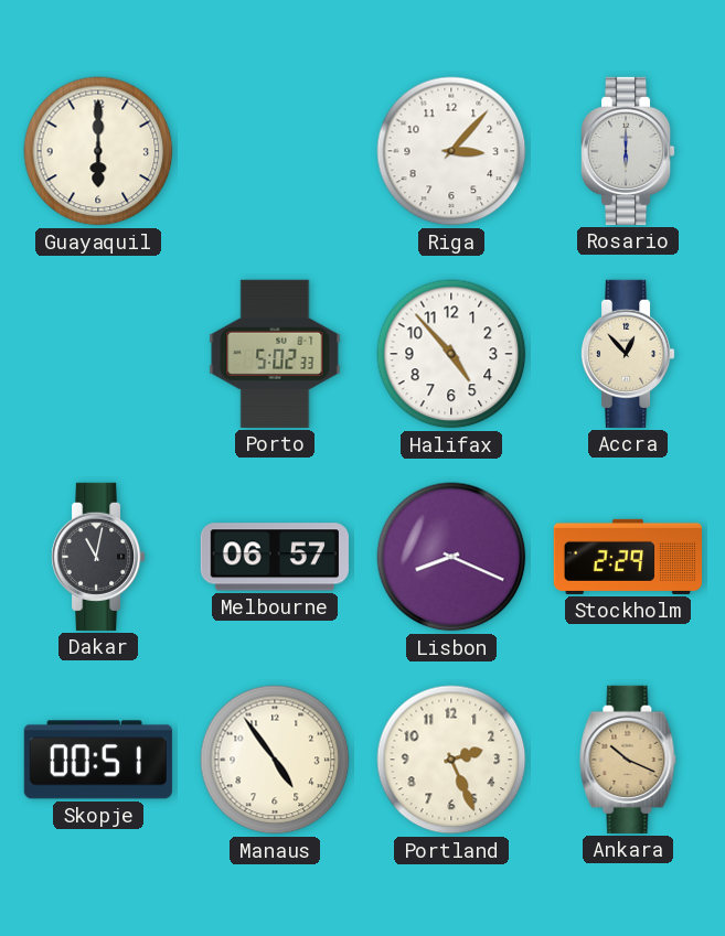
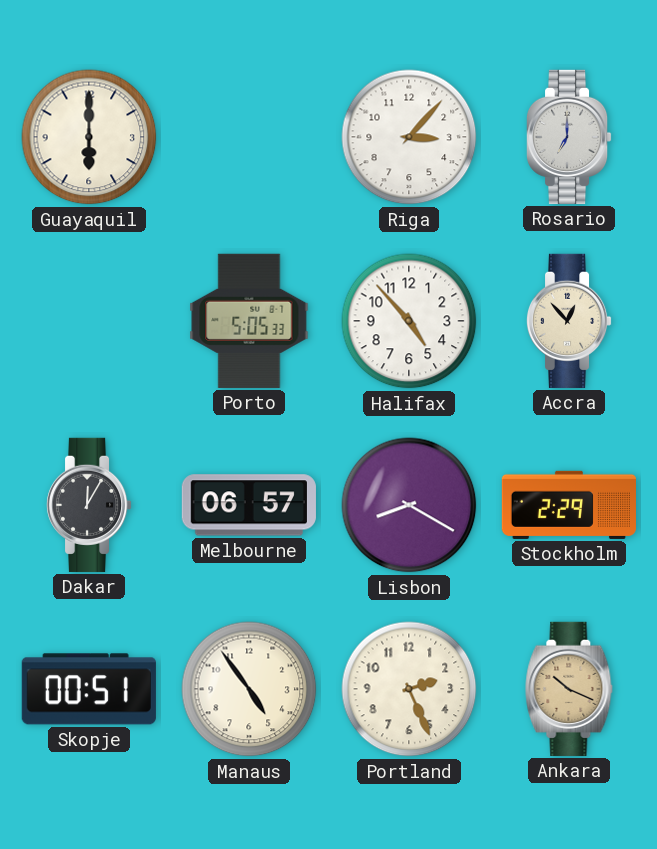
Rosario: 6:00 -> 7:00 (569, 137)
Porto: 5:02 -> 5:05 (249, 321)
Dakar: 11:02 -> 12:05 (89, 505)
Lisbon: 8:19 -> 8:20 (409, 505)
